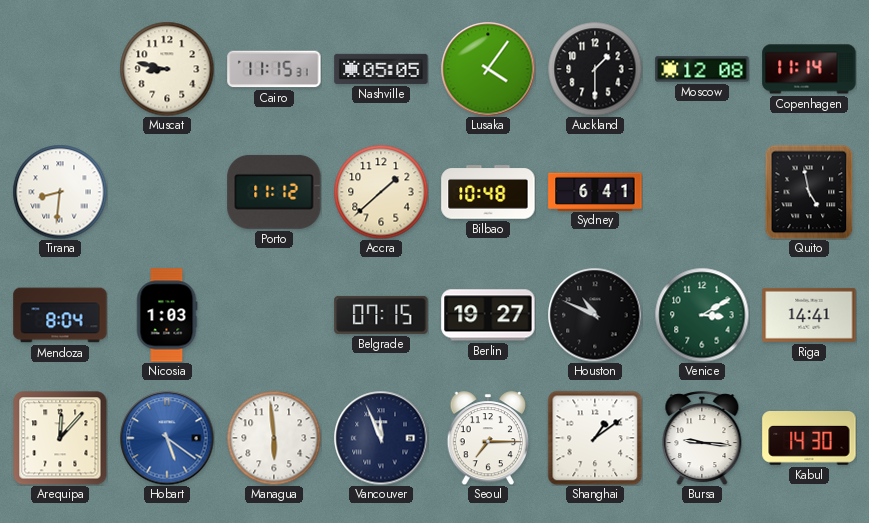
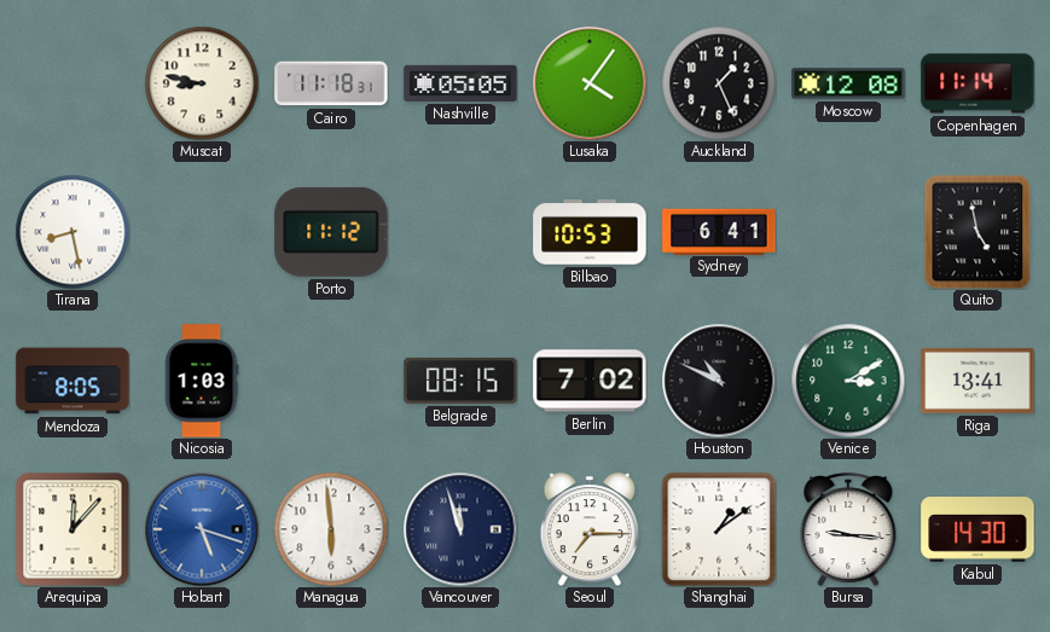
Cairo: 11:15 -> 11:18 (331, 83)
Auckland: 1:30 -> 1:26 (719, 83)
Tirana: 8:31 -> 8:28 (72, 232)
Accra: 1:38 -> none (381, 192)
Bilbao: 10:48 -> 10:53 (590, 232)
Mendoza: 8:04 -> 8:05 (72, 381)
Belgrade: 07:15 -> 08:15 (460, 381)
Berlin: 19:27 -> 7:02 (590, 381)
Riga: 14:41 -> 13:41 (978, 381)
Hobart: 5:21 -> 5:18 (202, 529)
Vancouver: 11:56 -> 11:57 (460, 529)
